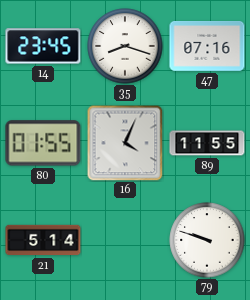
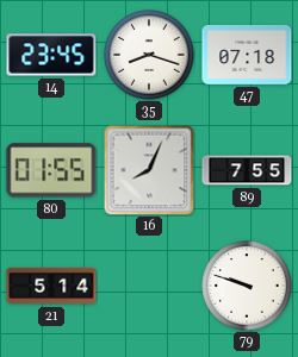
47: 07:16 -> 07:18 (247, 56)
16: 4:04 -> 8:04 (149, 170)
89: 11:55 -> 7:55 (247, 170)
